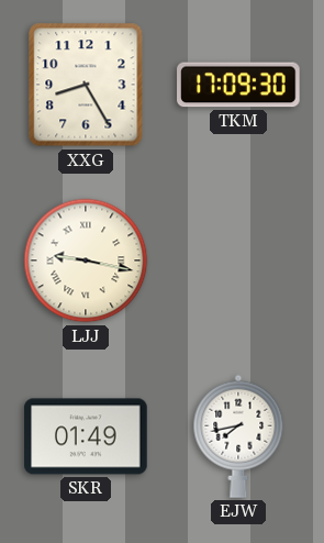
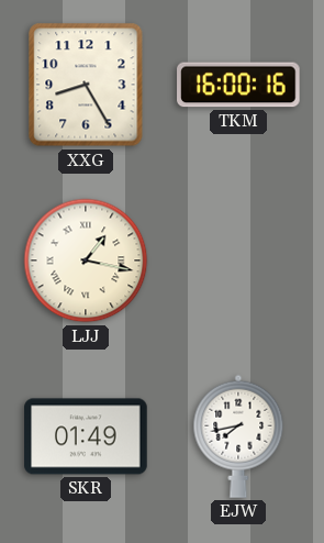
TKM: 17:09 -> 16:00 (238, 85)
LJJ: 9:17 -> 1:17 (86, 261)
